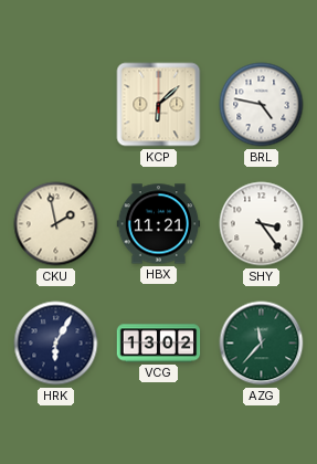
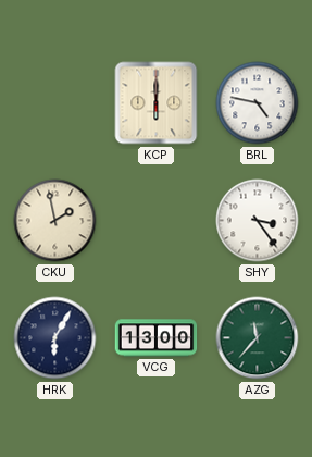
KCP: 6:08 -> 6:00 (157, 103)
HBX: 11:21 -> none (159, 224)
VCG: 13:02 -> 13:00 (157, 338)
